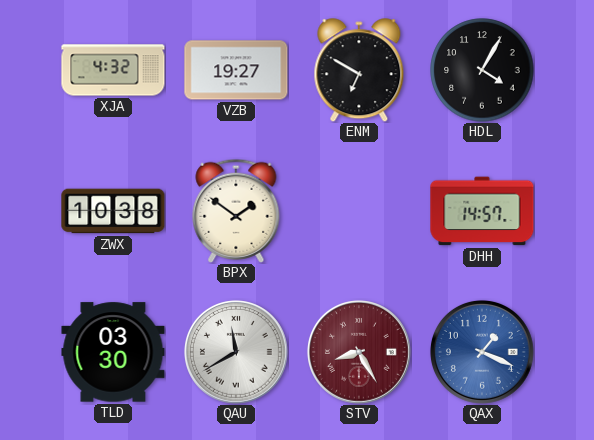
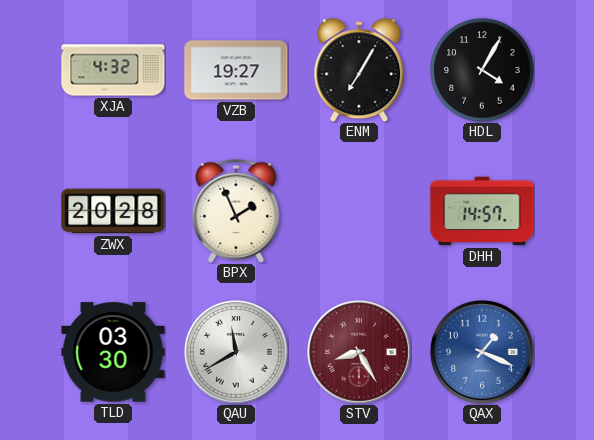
ENM: 6:50 -> 7:05 (359, 70)
ZWX: 10:38 -> 20:28 (113, 211)
BPX: 1:51 -> 1:56 (236, 211)
